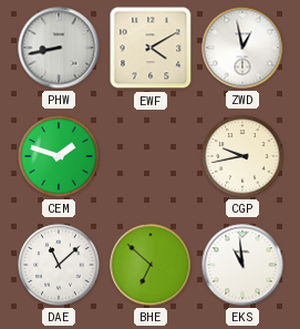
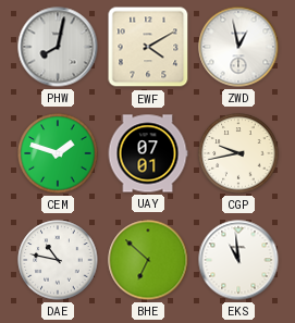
PHW: 8:43 -> 8:02 (58, 47)
UAY: none -> 07:01 (148, 153)
DAE: 11:08 -> 10:47 (58, 260)
